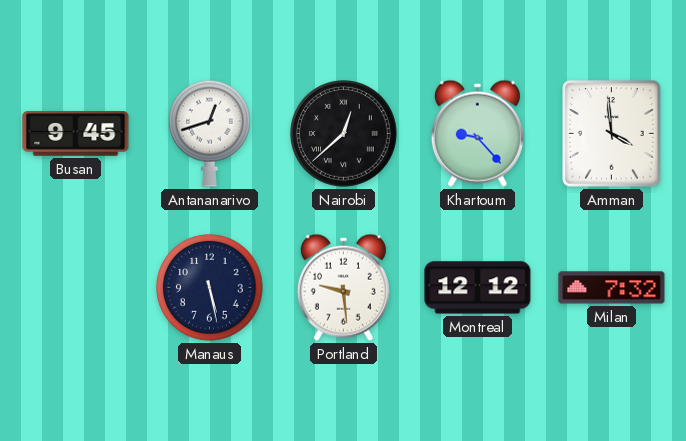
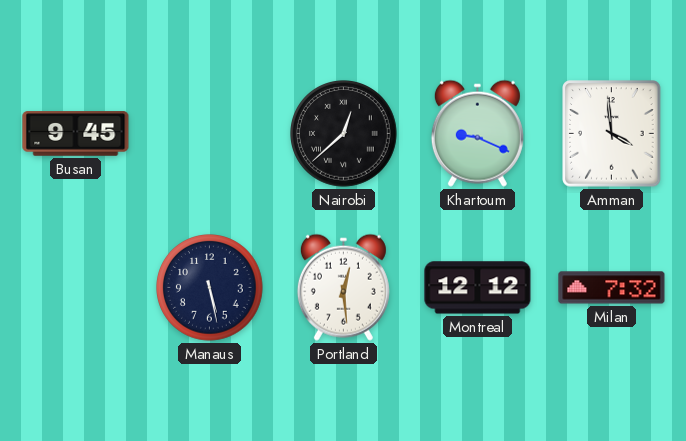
Antananarivo: 12:42 -> none (210, 133)
Khartoum: 9:23 -> 9:19 (477, 133)
Portland: 9:29 -> 12:29 (343, 287)
